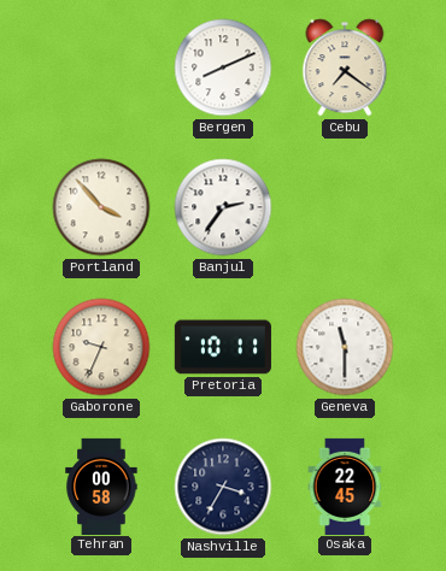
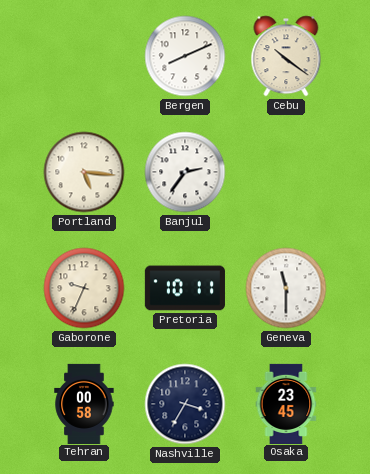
Cebu: 7:21 -> 10:21 (286, 56)
Portland: 3:53 -> 5:16 (84, 172)
Osaka: 22:45 -> 23:45 (286, 403)
